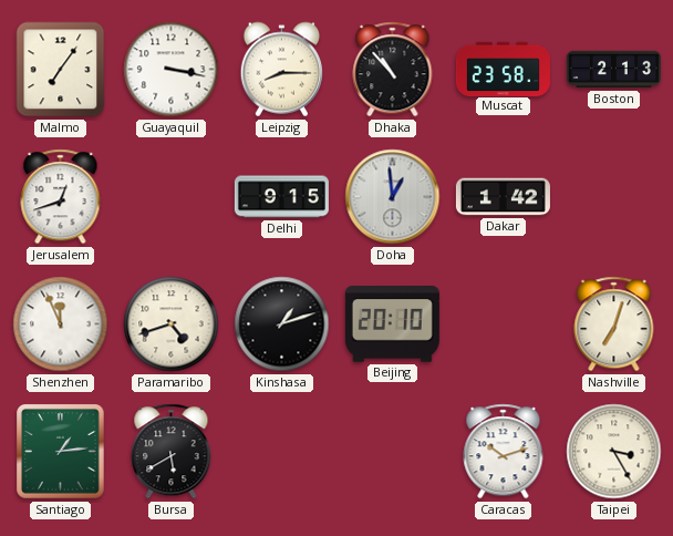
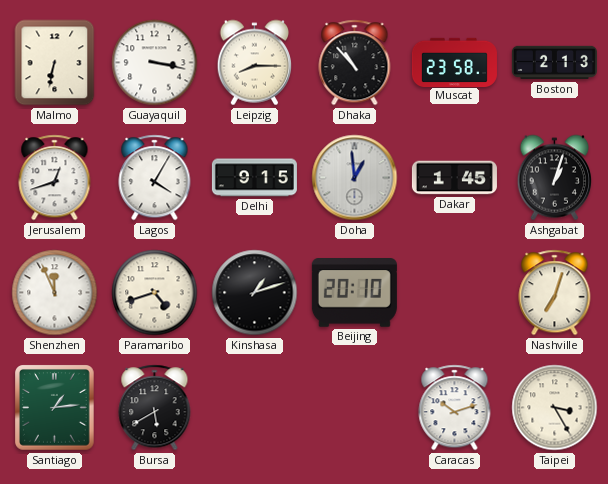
Malmo: 7:06 -> 6:32 (55, 63)
Lagos: none -> 4:05 (155, 178)
Dakar: 1:42 -> 1:45 (454, 178)
Ashgabat: none -> 1:03 (554, 178)
